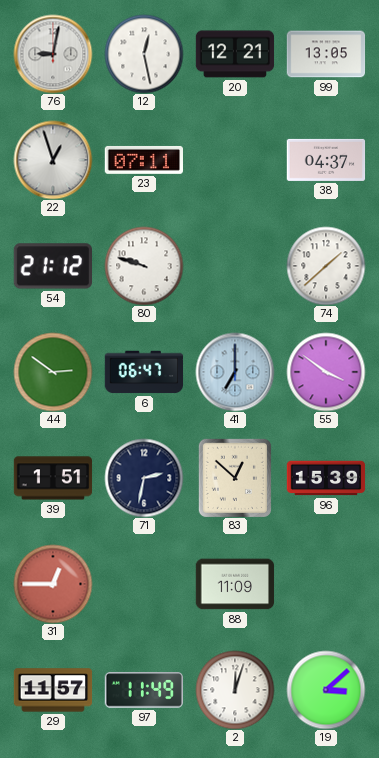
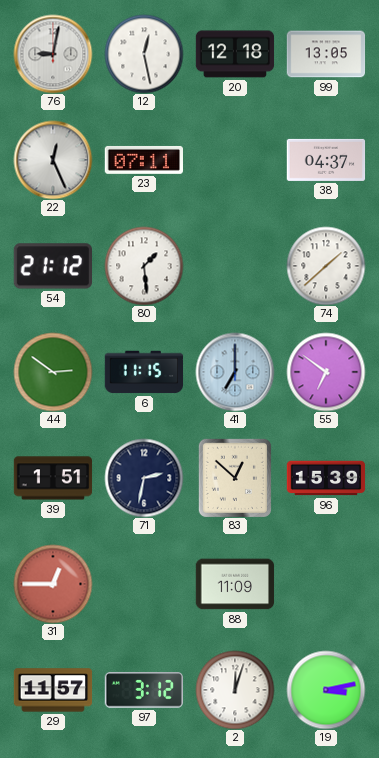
20: 12:21 -> 12:18 (235, 54)
22: 12:57 -> 12:26 (53, 160)
80: 9:48 -> 1:29 (144, 266)
6: 06:47 -> 11:15 (144, 372)
55: 3:51 -> 6:51 (326, 372)
97: 11:49 -> 3:12 (143, 690)
19: 3:08 -> 3:13 (326, 690)
